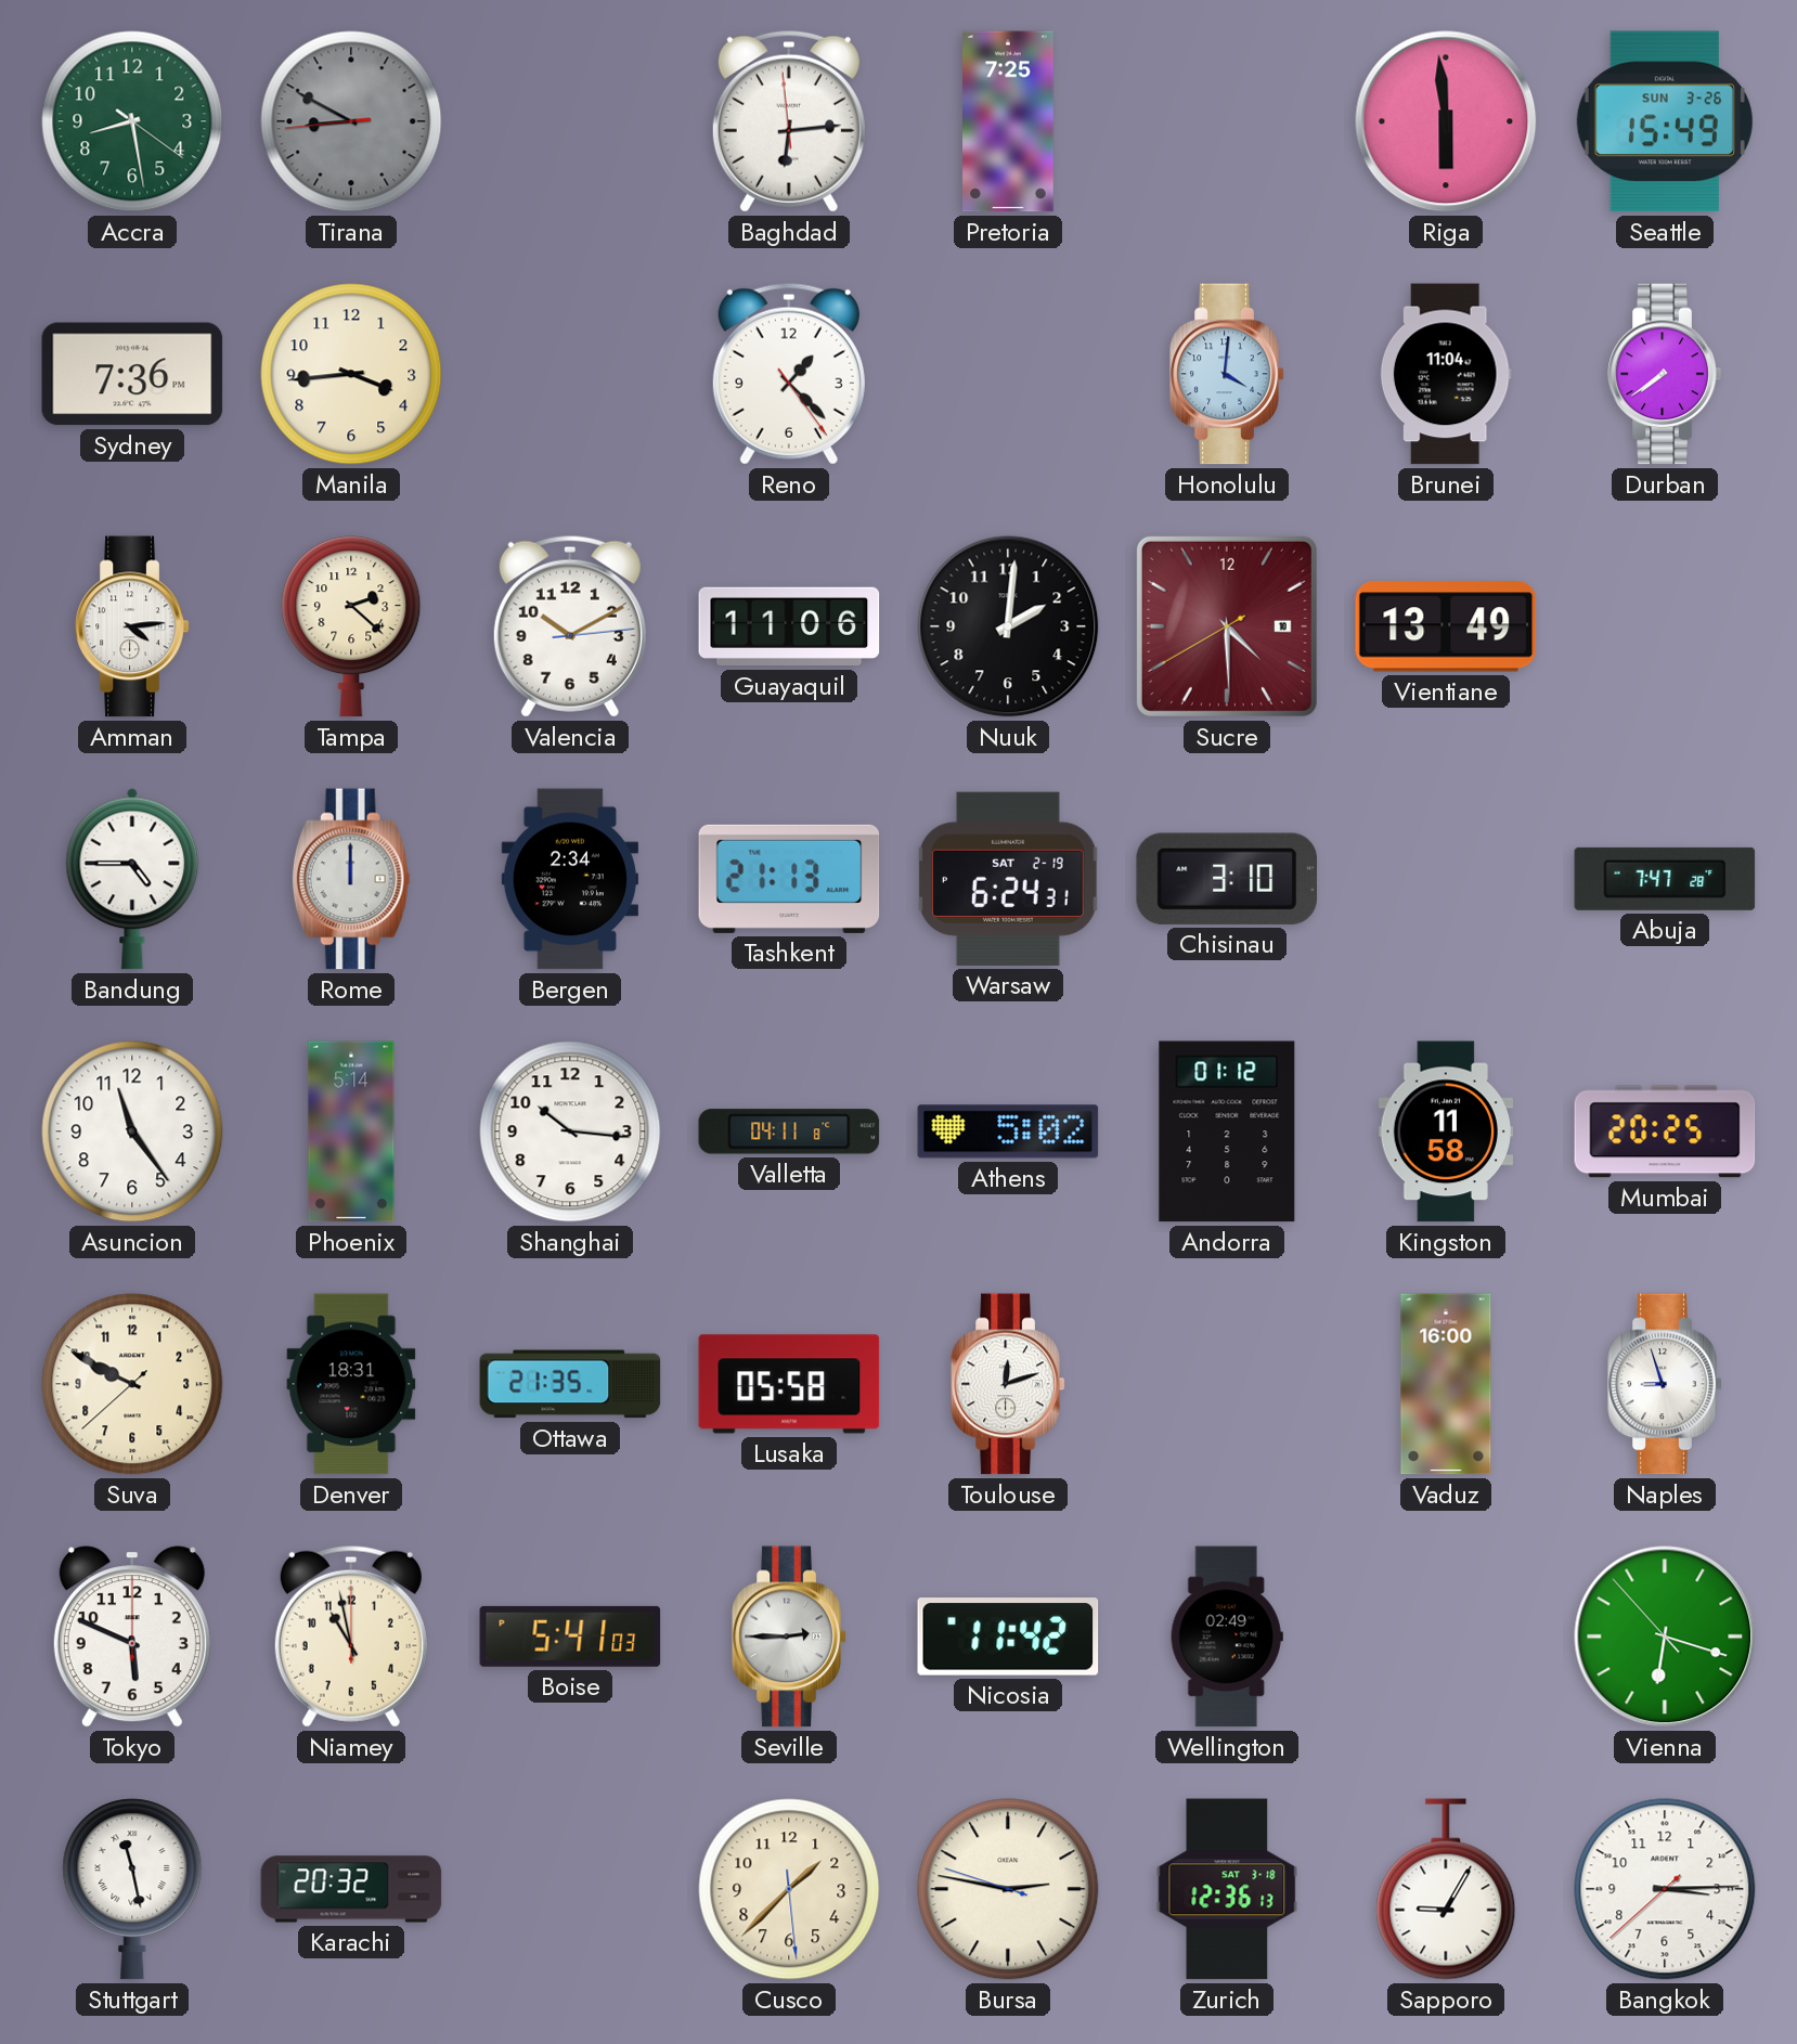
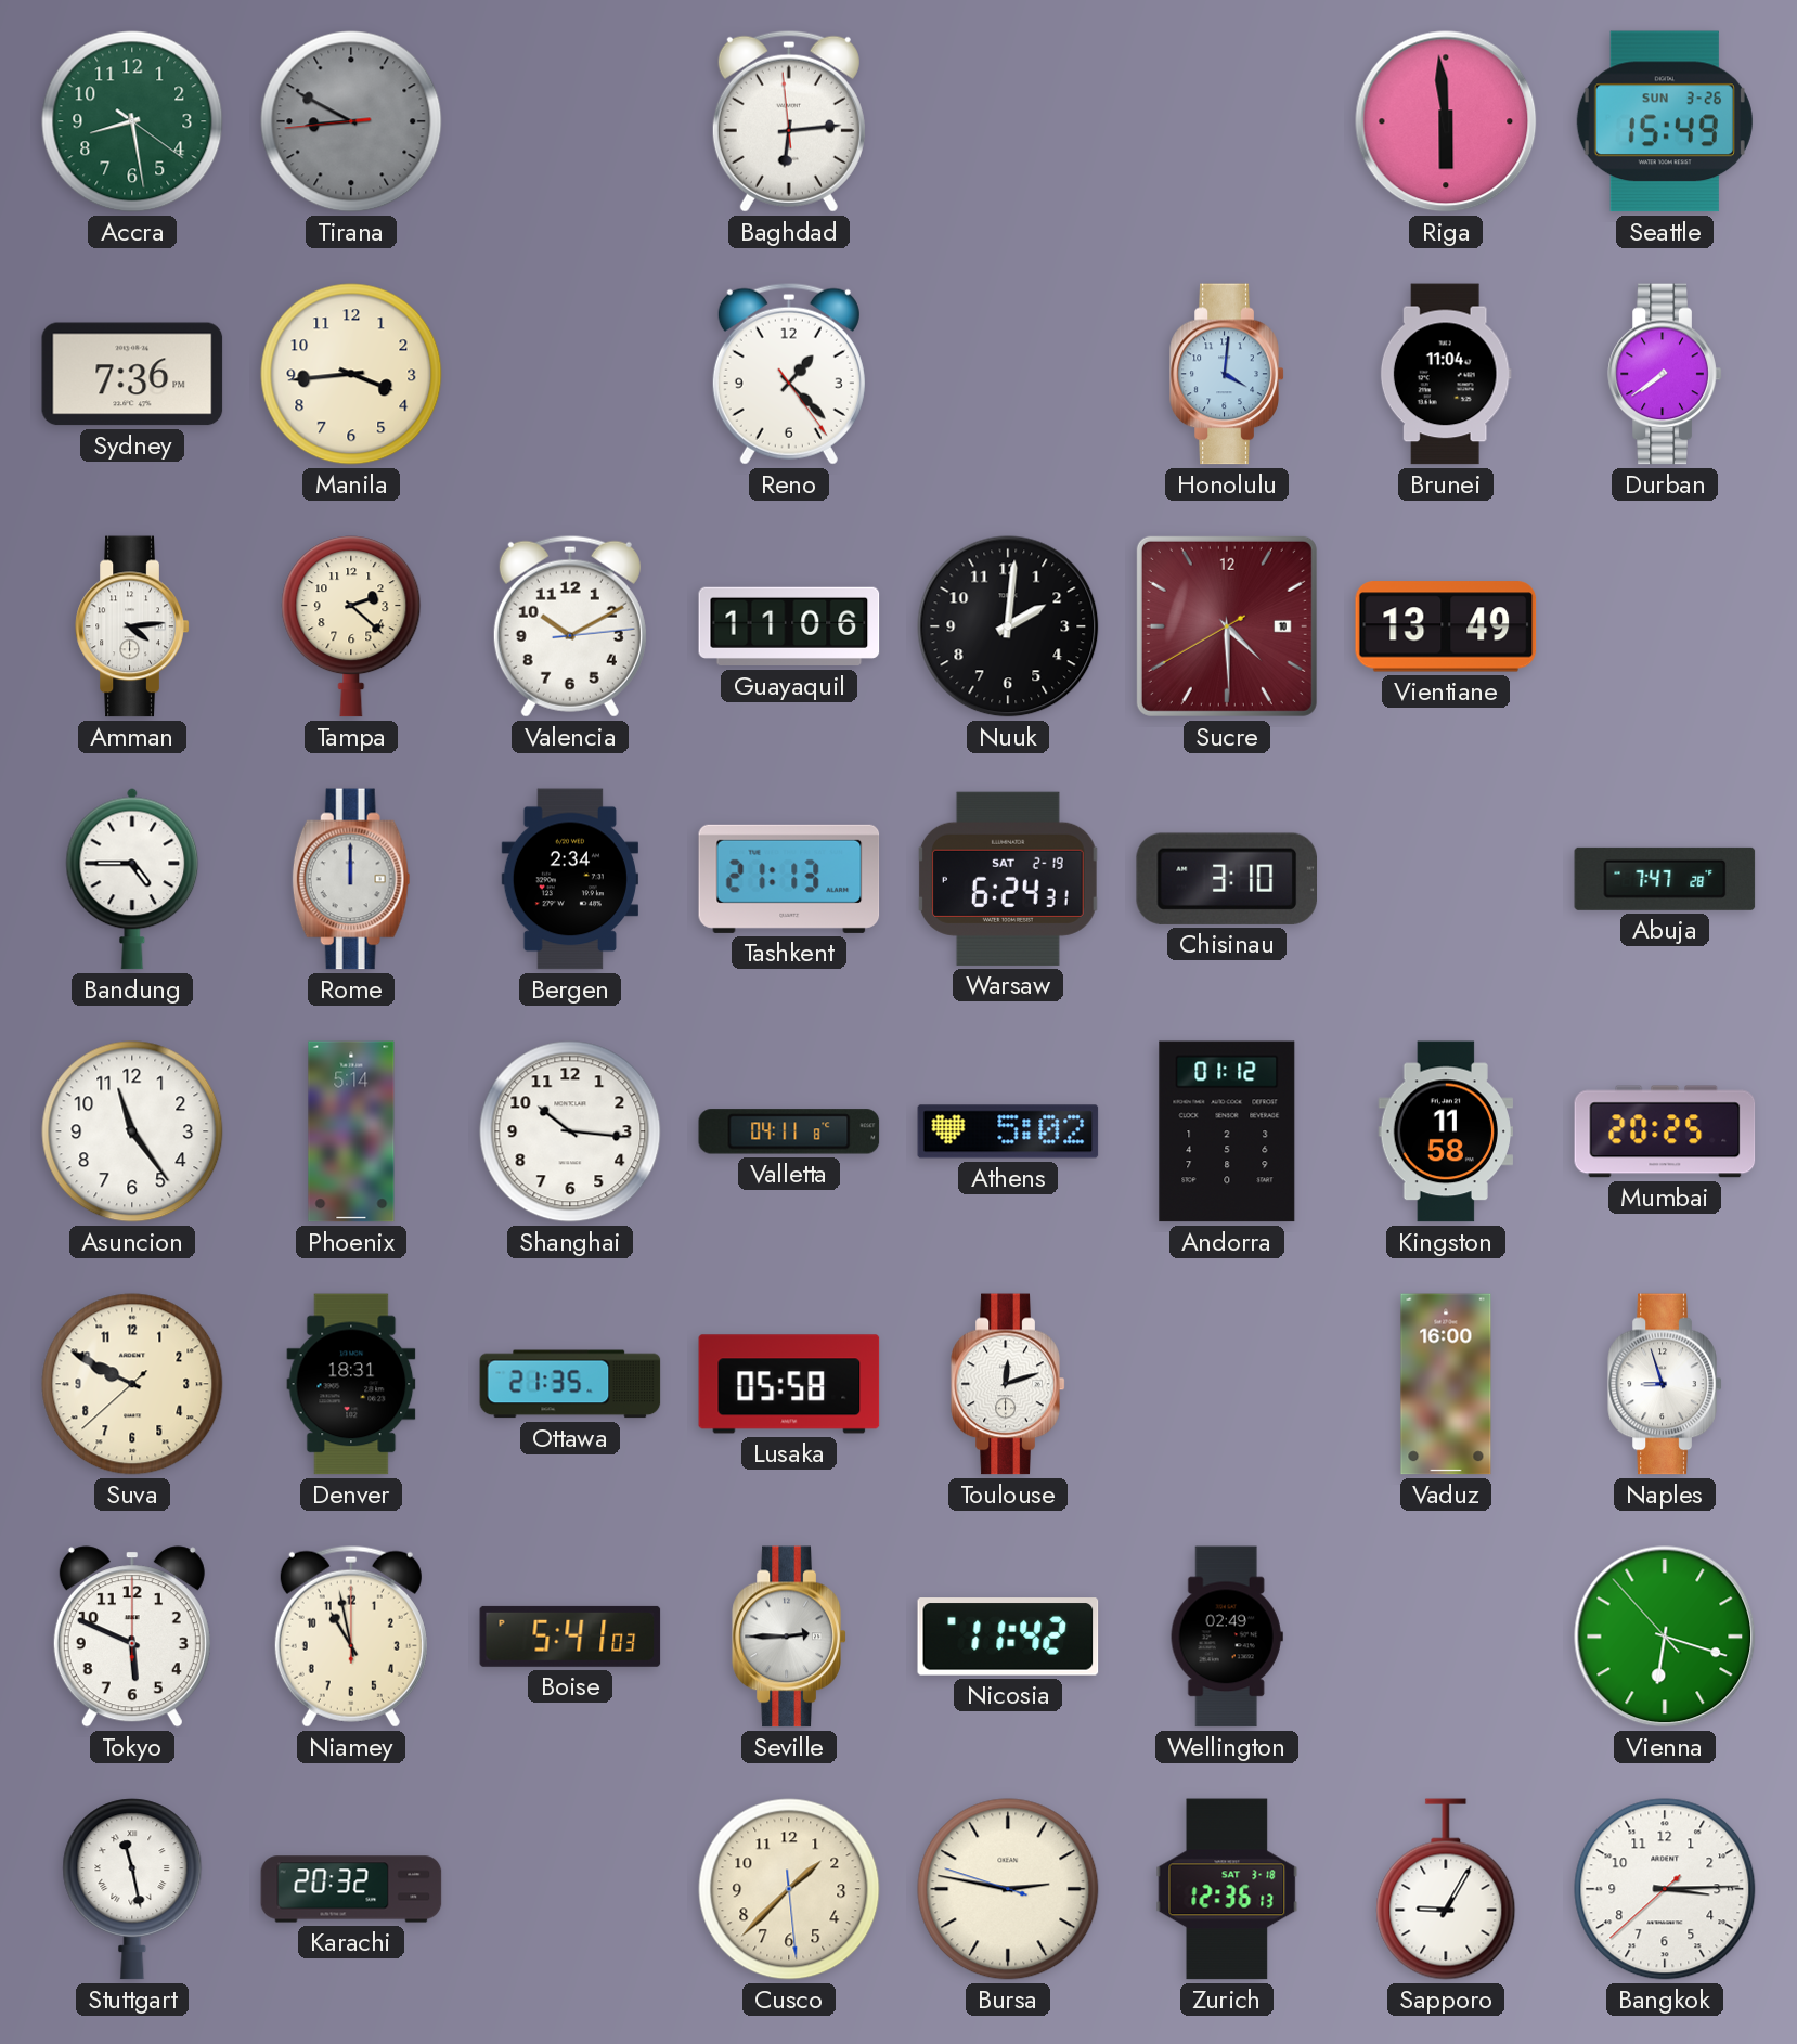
Pretoria: 7:25 -> none (1008, 121)
